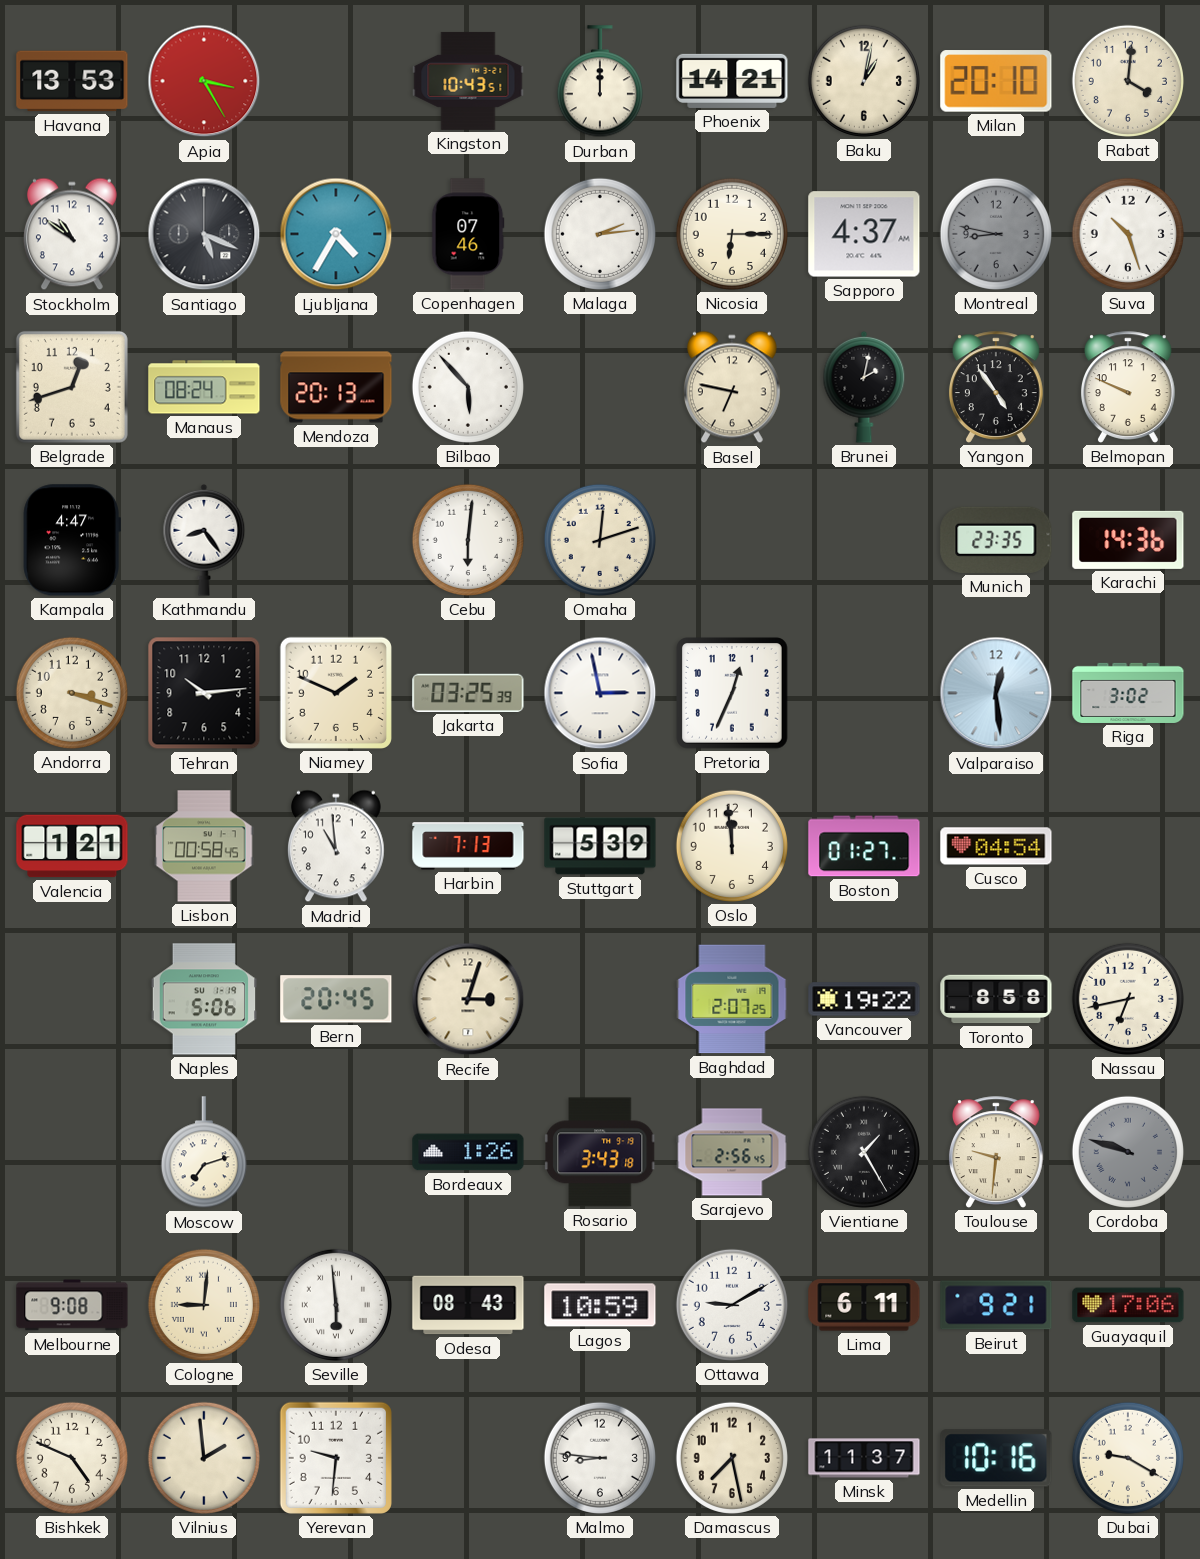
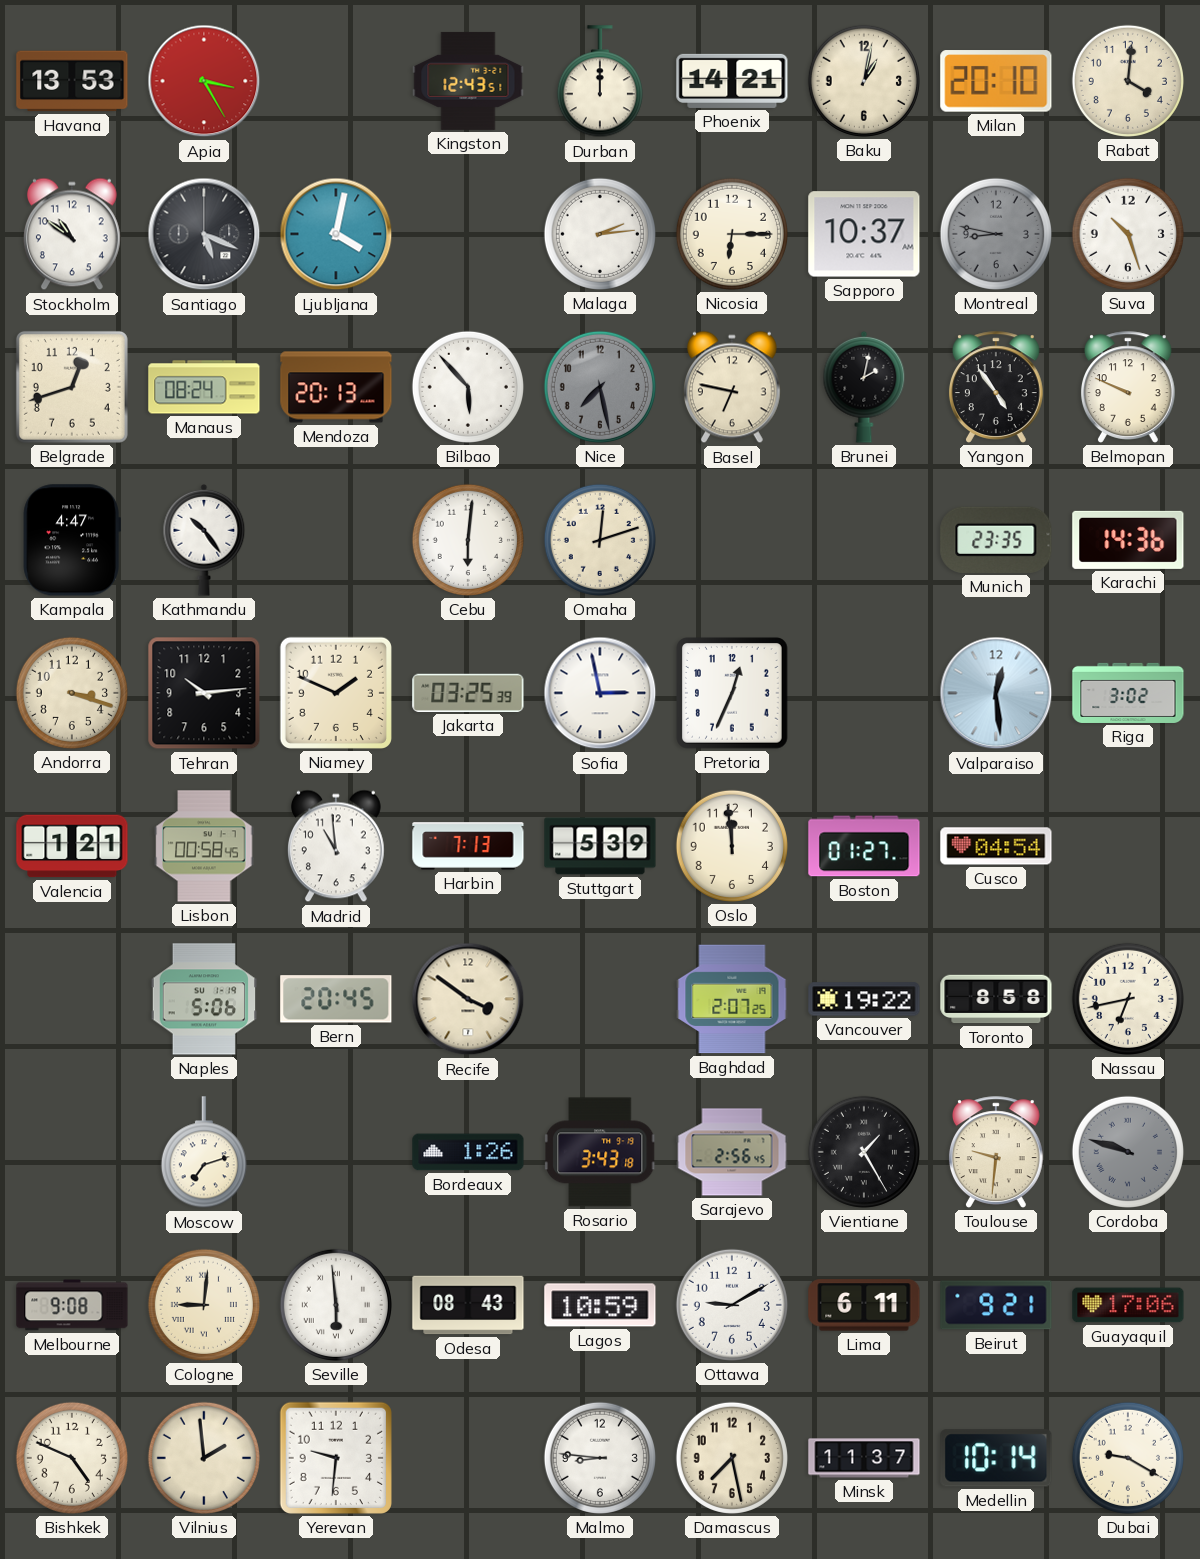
Kingston: 10:43 -> 12:43 (468, 81)
Ljubljana: 4:35 -> 4:02 (336, 234)
Copenhagen: 07:46 -> none (468, 234)
Sapporo: 4:37 -> 10:37 (864, 234)
Nice: none -> 7:28 (600, 387)
Kathmandu: 8:24 -> 10:24 (204, 540)
Recife: 3:03 -> 3:51 (468, 999)
Medellin: 10:16 -> 10:14 (996, 1458)
